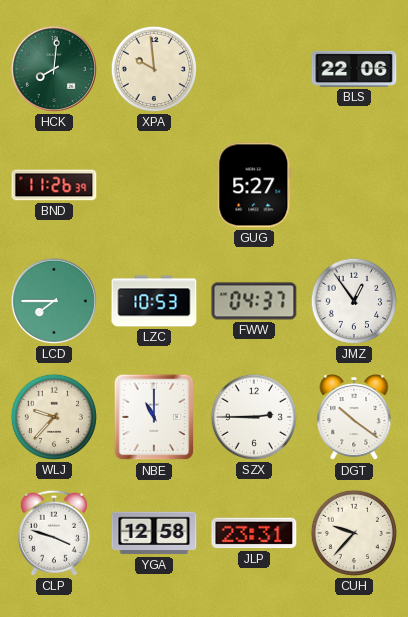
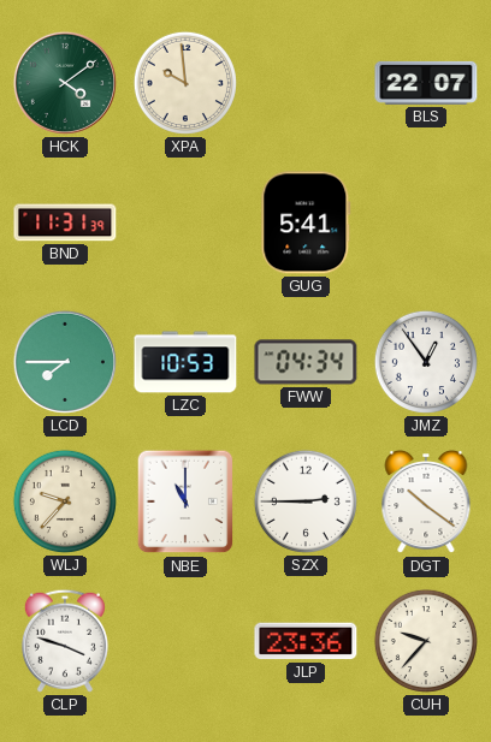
HCK: 8:01 -> 4:09 (65, 83)
BLS: 22:06 -> 22:07 (426, 83)
BND: 11:26 -> 11:31 (65, 222)
GUG: 5:27 -> 5:41 (306, 222)
FWW: 04:37 -> 04:34 (306, 362)
YGA: 12:58 -> none (154, 533)
JLP: 23:31 -> 23:36 (306, 641)
